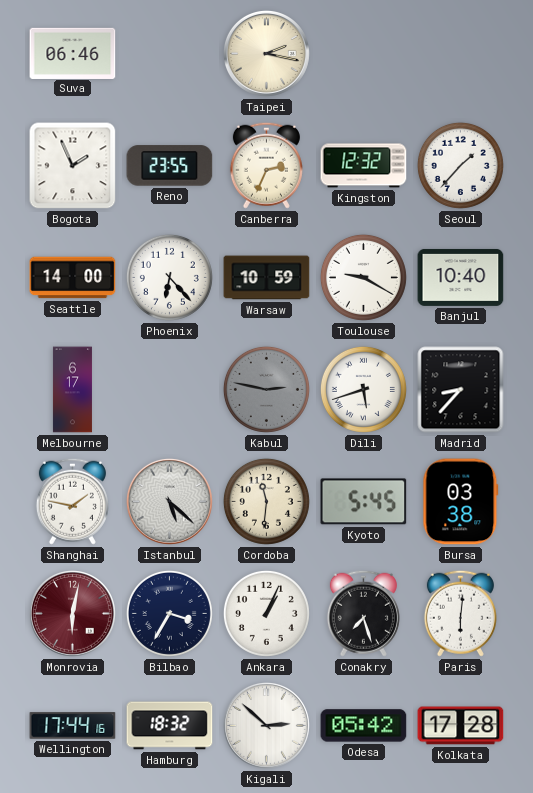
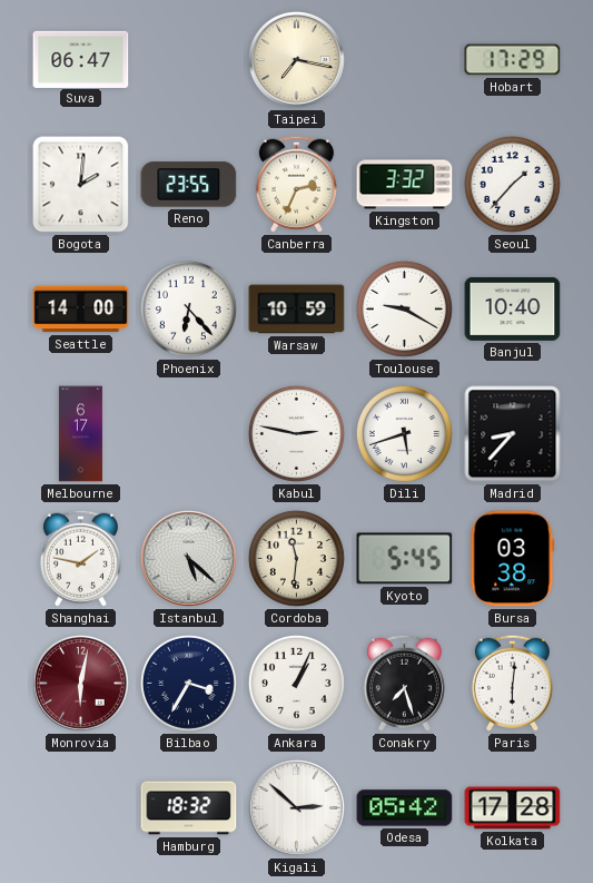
Suva: 06:46 -> 06:47 (81, 59)
Taipei: 2:17 -> 7:17 (296, 59)
Hobart: none -> 17:29 (513, 60)
Bogota: 1:56 -> 2:01 (81, 185)
Kingston: 12:32 -> 3:32 (405, 185)
Kabul dial: grey -> white (296, 433)
Wellington: 17:44 -> none (73, 726)
